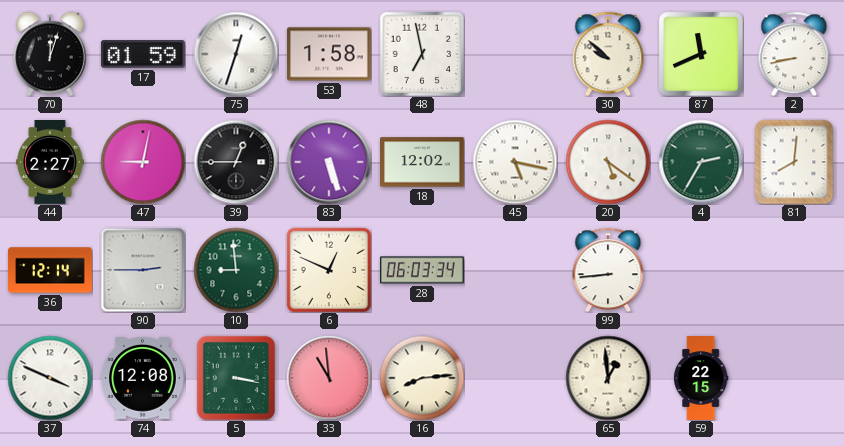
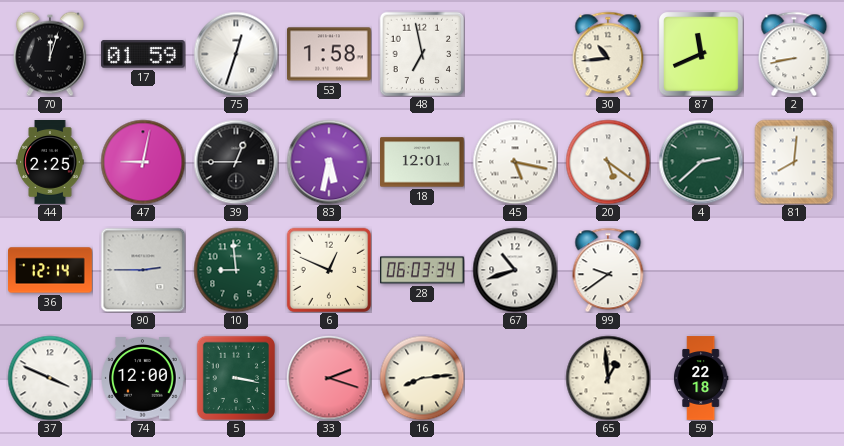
30: 9:52 -> 10:44 (608, 54)
44: 2:27 -> 2:25 (50, 163)
83: 5:27 -> 5:32 (329, 162)
18: 12:02 -> 12:01 (423, 162)
4: 2:35 -> 2:38 (701, 162)
67: none -> 10:42 (515, 270)
99: 8:44 -> 9:39 (608, 270)
74: 12:08 -> 12:00 (143, 378)
33: 10:59 -> 2:18 (329, 378)
59: 22:15 -> 22:18 (701, 378)
